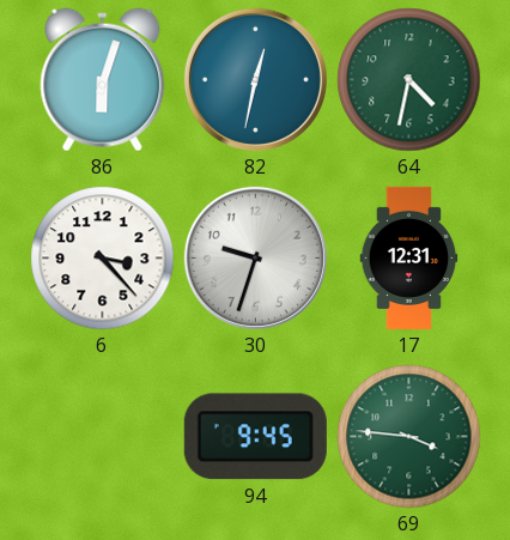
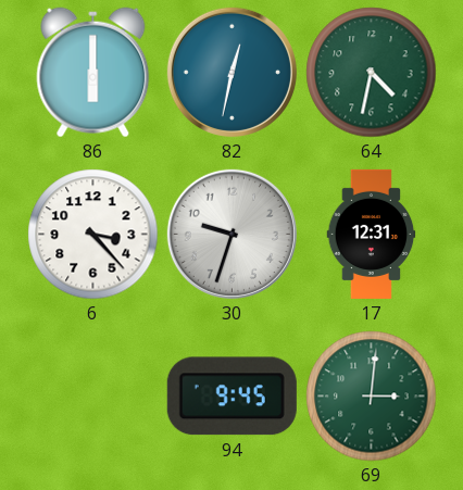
86: 6:03 -> 6:00 (93, 73)
69: 3:46 -> 3:01 (372, 397)
